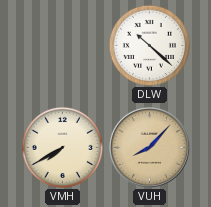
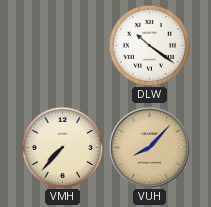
DLW: 10:22 -> 10:21 (149, 45)
VMH: 7:40 -> 7:37 (62, 147)
